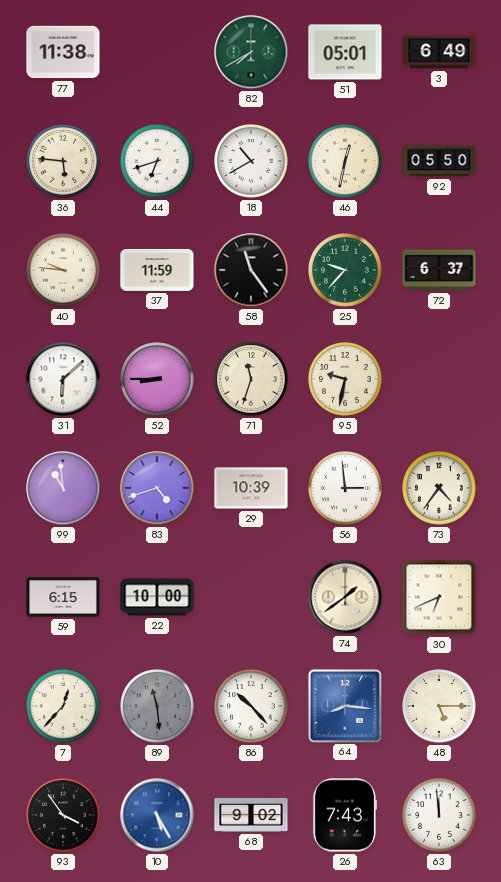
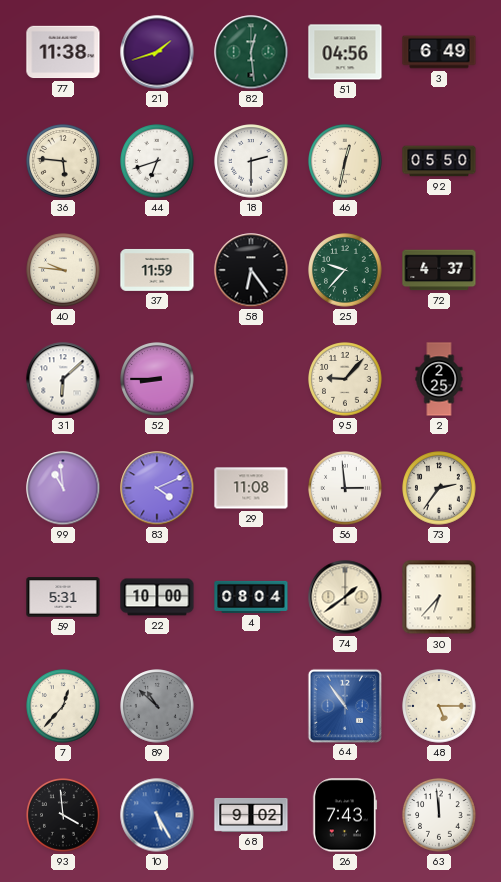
21: none -> 1:42 (157, 52)
82: 7:40 -> 12:29 (251, 52)
51: 05:01 -> 04:56 (345, 52)
18: 10:40 -> 2:30 (251, 161)
58: 11:24 -> 6:24 (251, 270)
72: 6:37 -> 4:37 (439, 270)
71: 11:33 -> none (251, 379)
95: 9:32 -> 9:07 (345, 379)
2: none -> 2:25 (439, 379)
83: 4:42 -> 4:11 (157, 488)
29: 10:39 -> 11:08 (251, 488)
73: 4:36 -> 2:36 (439, 488)
59: 6:15 -> 5:31 (63, 597)
4: none -> 08:04 (251, 597)
30: 6:41 -> 6:37 (439, 597)
89: 11:29 -> 10:52 (157, 706)
86: 10:23 -> none (251, 706)
64: 8:16 -> 10:54 (344, 705)
93: 3:54 -> 3:59 (63, 815)
